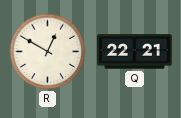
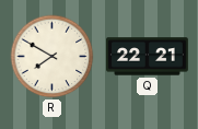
R: 12:50 -> 7:50 (53, 57)
